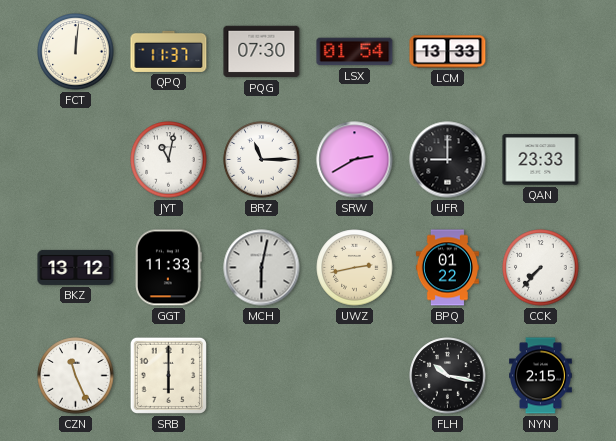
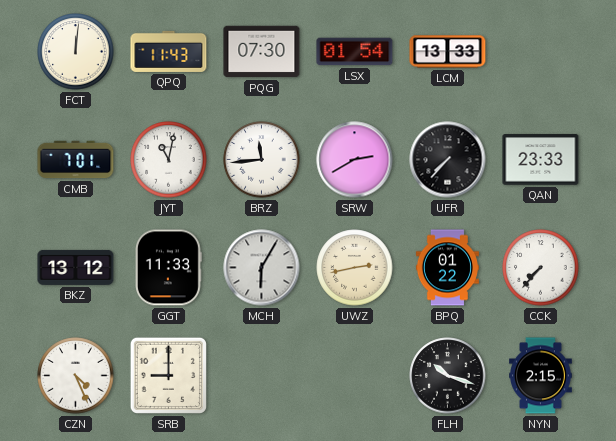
QPQ: 11:37 -> 11:43 (169, 51)
CMB: none -> 7:01 (76, 160)
BRZ: 11:15 -> 11:44 (262, 160)
UFR: 9:00 -> 7:37 (448, 160)
MCH: 6:02 -> 6:05 (262, 268)
CZN: 11:26 -> 4:26 (76, 376)
SRB: 6:00 -> 9:00 (168, 375)
FLH: 10:17 -> 10:18 (448, 376)
